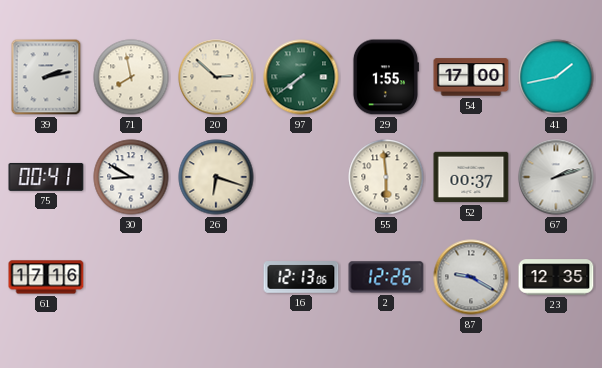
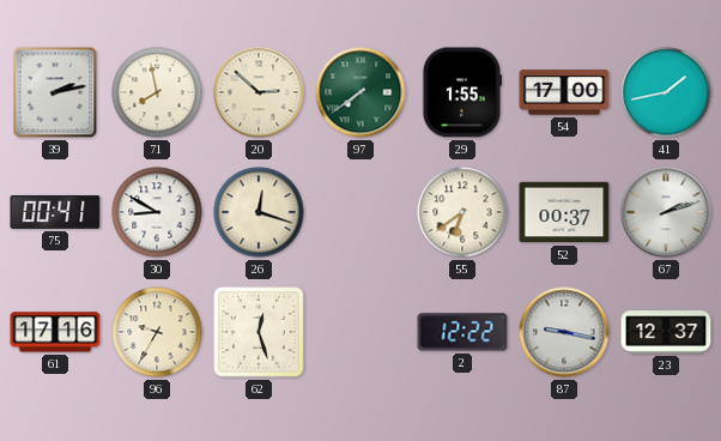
26: 6:18 -> 12:18 (259, 212)
55: 5:59 -> 6:39 (462, 212)
96: none -> 9:35 (157, 332)
62: none -> 12:27 (259, 332)
16: 12:13 -> none (301, 277)
2: 12:26 -> 12:22 (462, 332)
87: 9:20 -> 9:17 (564, 332)
23: 12:35 -> 12:37 (666, 332)
